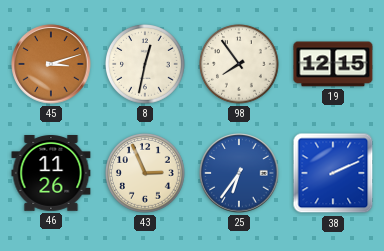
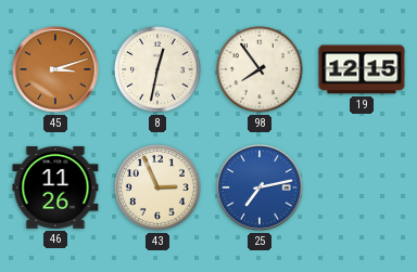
25: 6:36 -> 7:13 (260, 187)
38: 2:11 -> none (333, 173)
